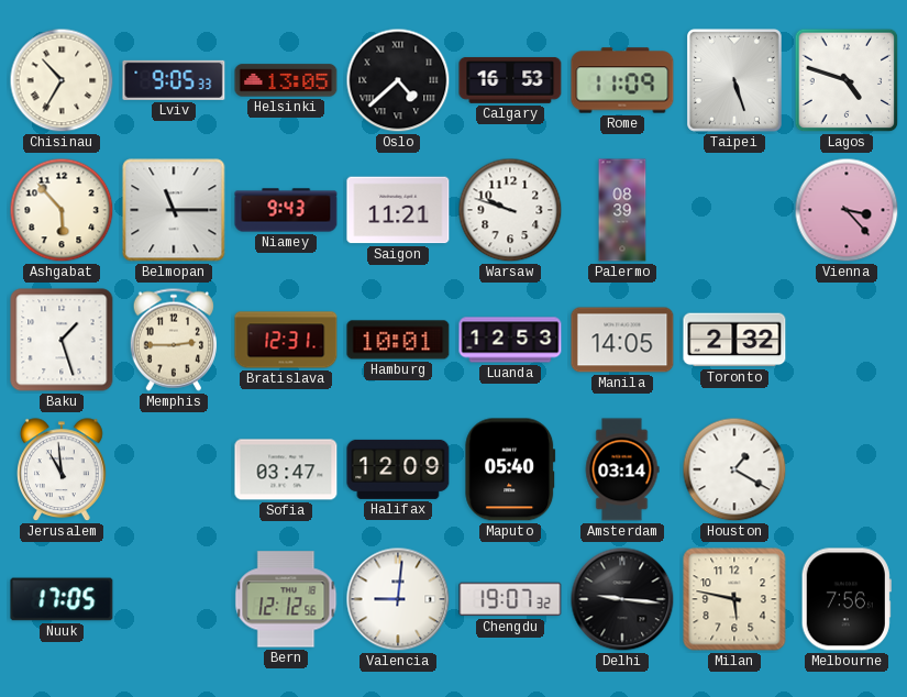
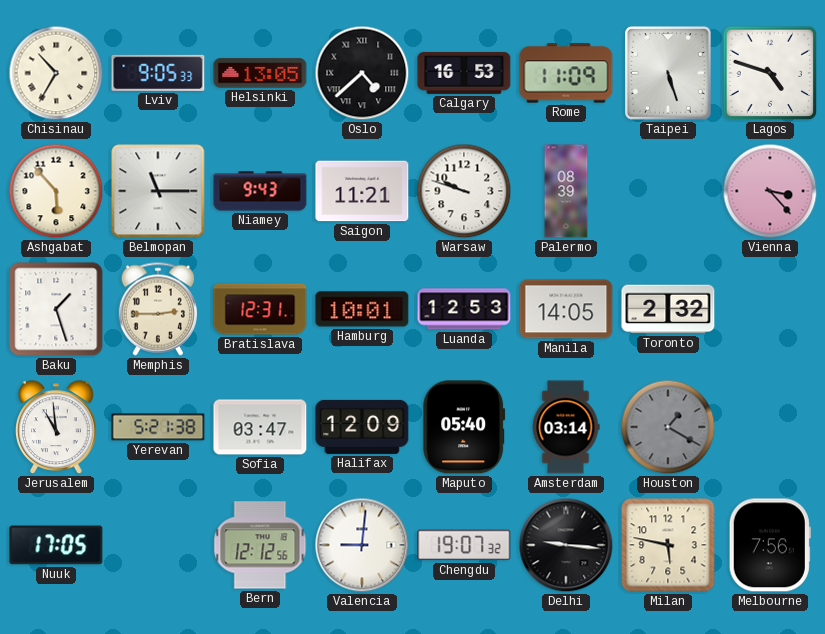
Yerevan: none -> 5:21 (158, 427)
Houston dial: white -> grey (668, 427)
